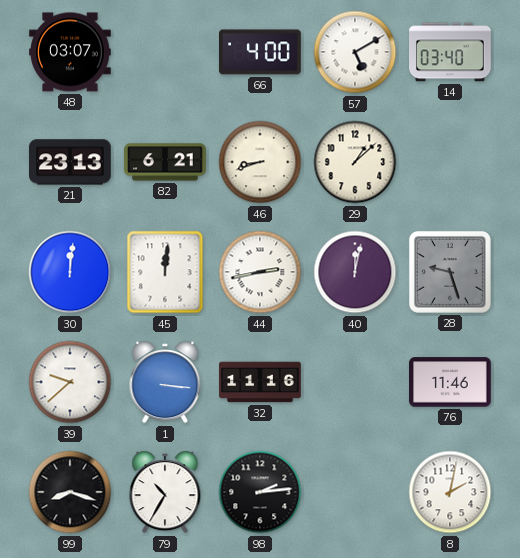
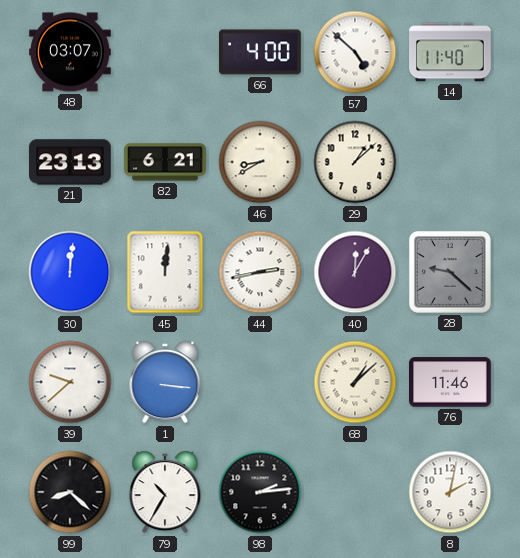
57: 5:10 -> 4:52 (355, 52)
14: 03:40 -> 11:40 (451, 52)
46: 8:42 -> 8:40 (260, 162)
40: 12:02 -> 12:05 (355, 272)
28: 9:27 -> 9:22 (450, 272)
32: 11:16 -> none (260, 382)
68: none -> 1:08 (355, 382)
99: 8:18 -> 8:22 (70, 492)
